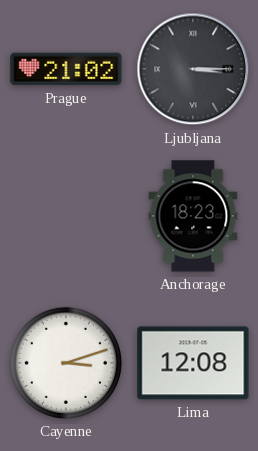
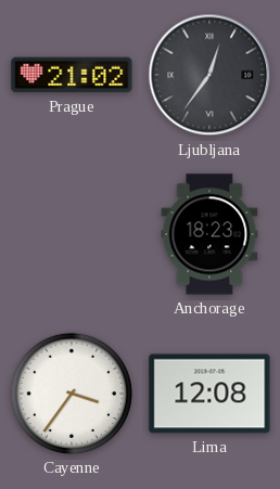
Ljubljana: 3:15 -> 12:36 (209, 75)
Cayenne: 3:12 -> 3:36 (72, 394)
